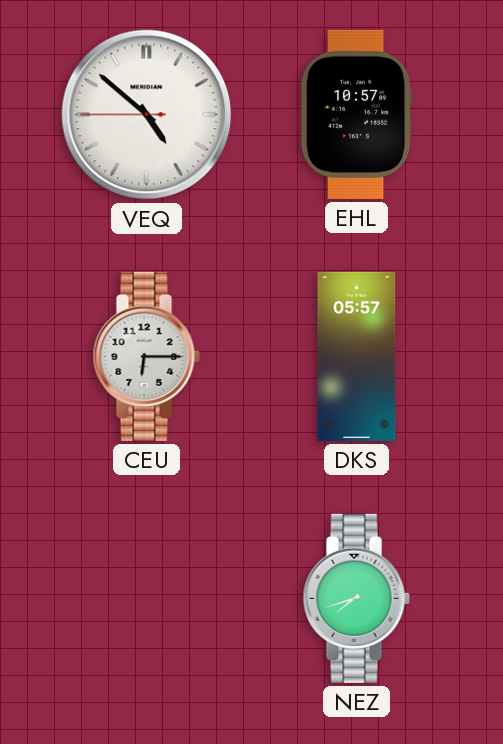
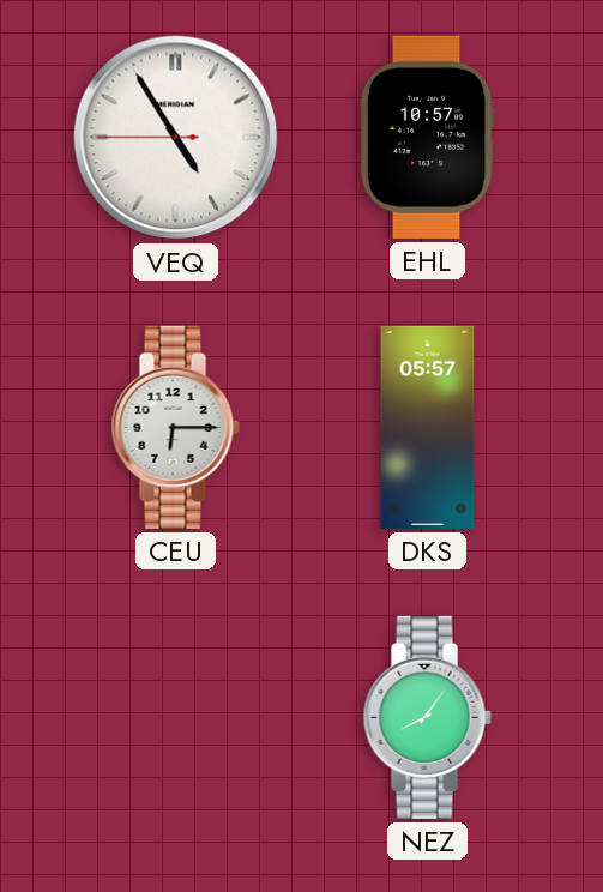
VEQ: 4:51 -> 4:54 (176, 138)
NEZ: 7:42 -> 8:06 (427, 717)
